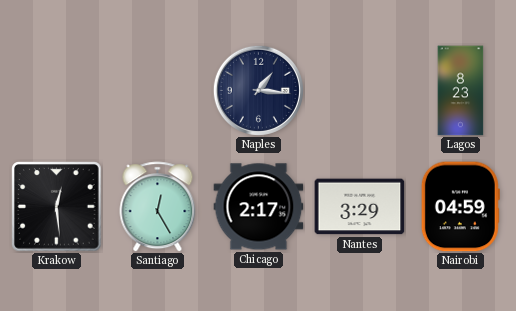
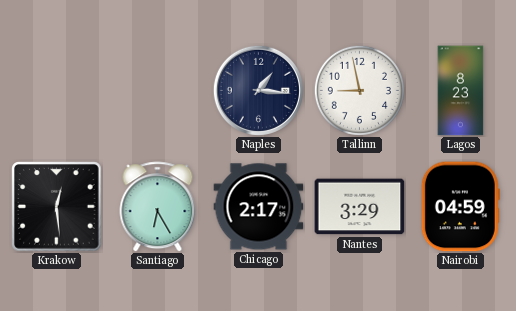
Tallinn: none -> 8:58 (359, 90)
Santiago: 12:25 -> 6:25 (158, 207)
